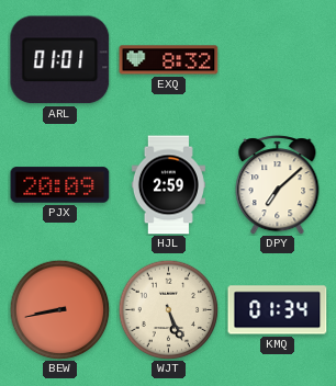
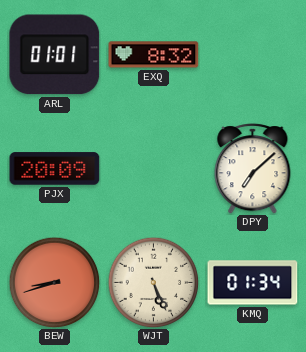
HJL: 2:59 -> none (168, 185)
BEW: 8:43 -> 8:42 (54, 282)
